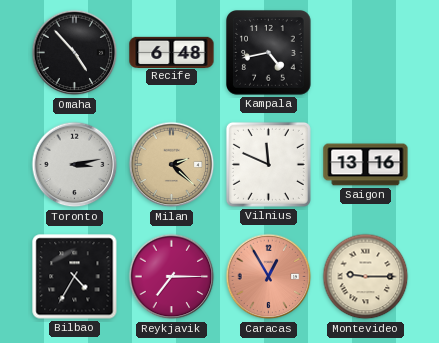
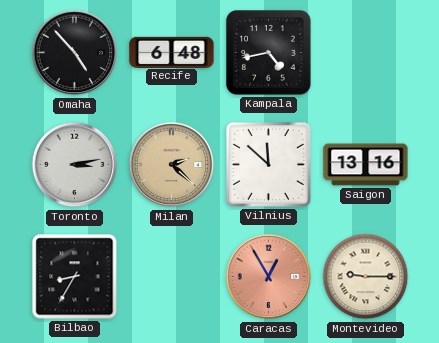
Vilnius: 11:49 -> 11:52 (268, 164)
Bilbao: 4:35 -> 8:35 (75, 277)
Reykjavik: 7:15 -> none (172, 277)
